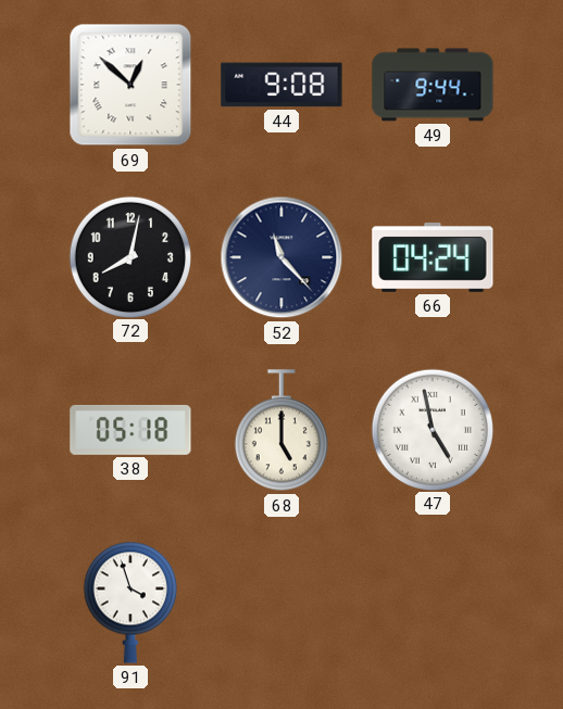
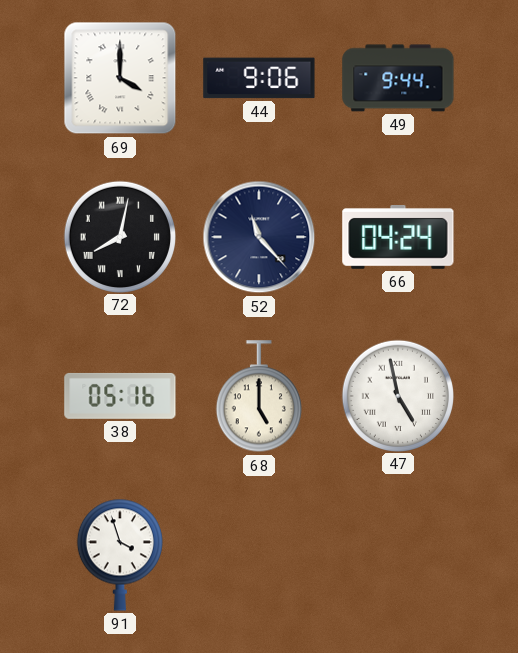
69: 12:52 -> 4:00 (120, 78)
44: 9:08 -> 9:06 (259, 78)
72 numerals: Arabic -> Roman (119, 236)
38: 05:18 -> 05:16 (120, 396)
